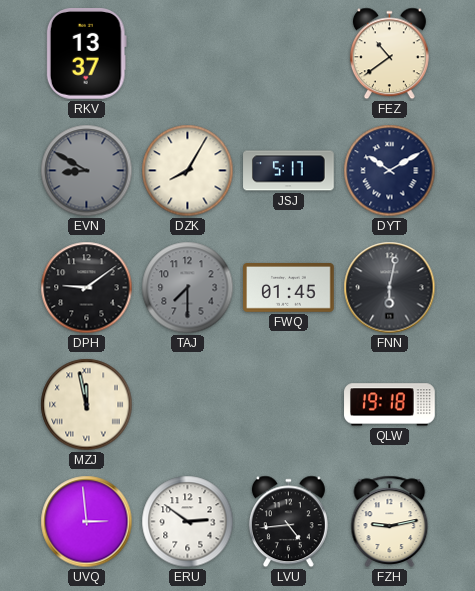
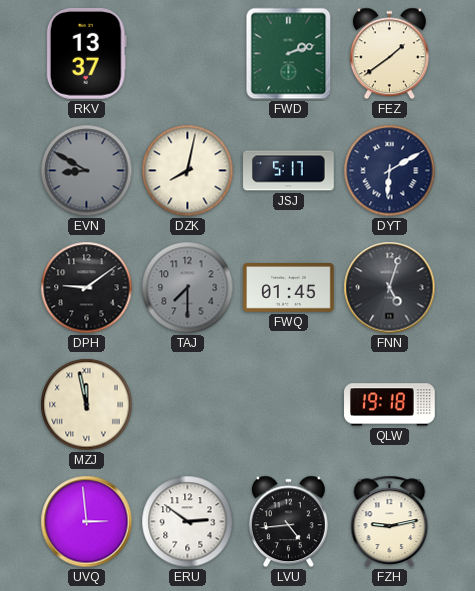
FWD: none -> 2:12 (289, 54)
FEZ: 10:39 -> 1:39 (389, 54)
DZK: 8:05 -> 8:02 (188, 171)
DYT: 10:10 -> 6:10 (390, 171)
FNN: 6:02 -> 5:03 (390, 288)
